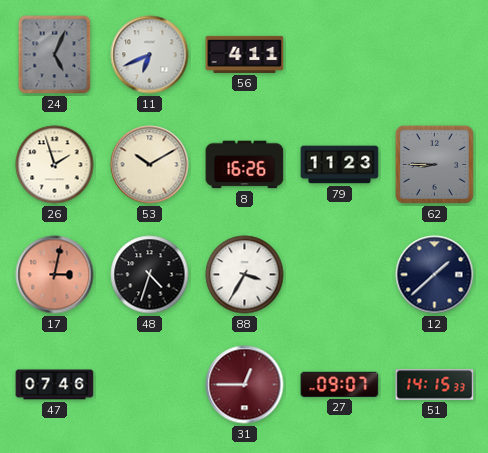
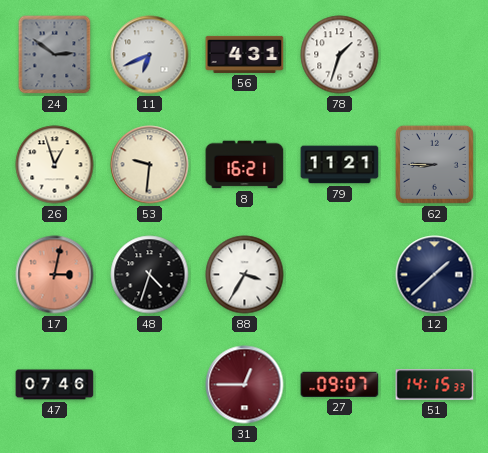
24: 5:04 -> 2:51 (55, 55)
56: 4:11 -> 4:31 (245, 54)
78: none -> 1:33 (340, 55)
26: 1:57 -> 12:57 (55, 165)
53: 10:10 -> 9:31 (150, 165)
8: 16:26 -> 16:21 (245, 165)
79: 11:23 -> 11:21 (340, 165)
